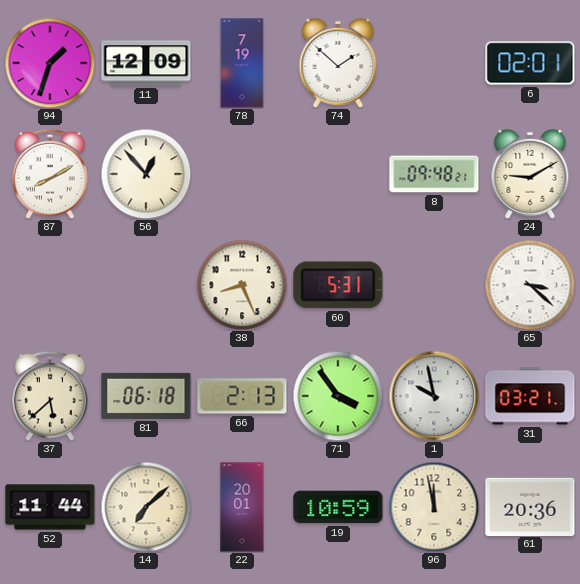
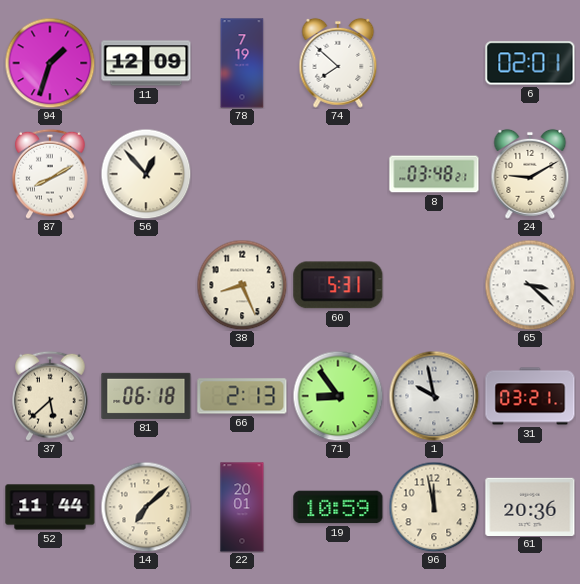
74: 1:52 -> 7:52 (338, 63)
8: 09:48 -> 03:48 (434, 174)
71: 3:54 -> 8:54 (338, 396)
